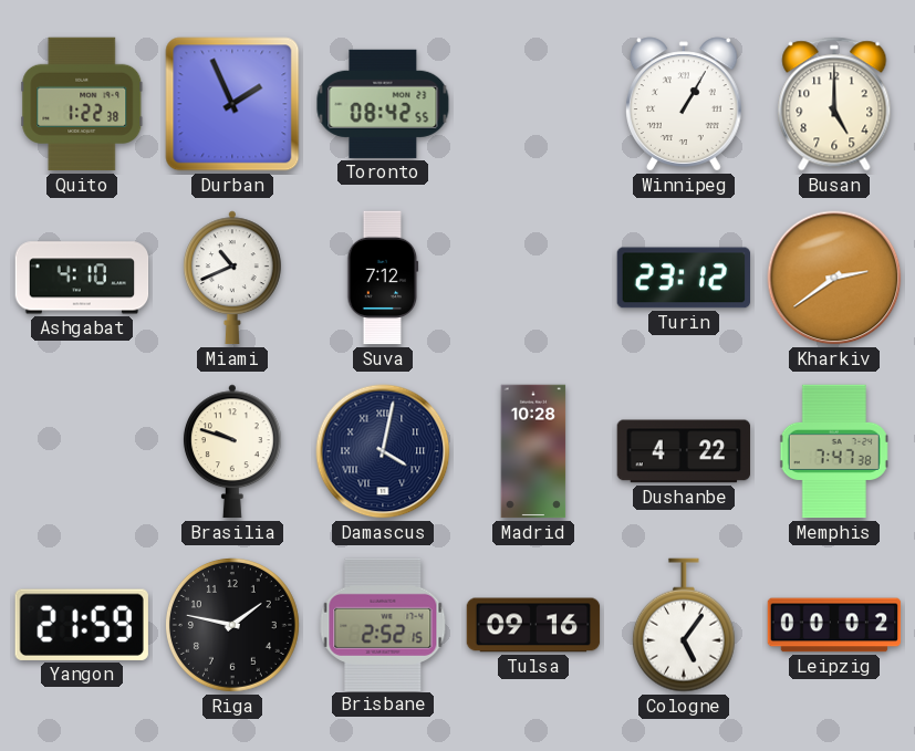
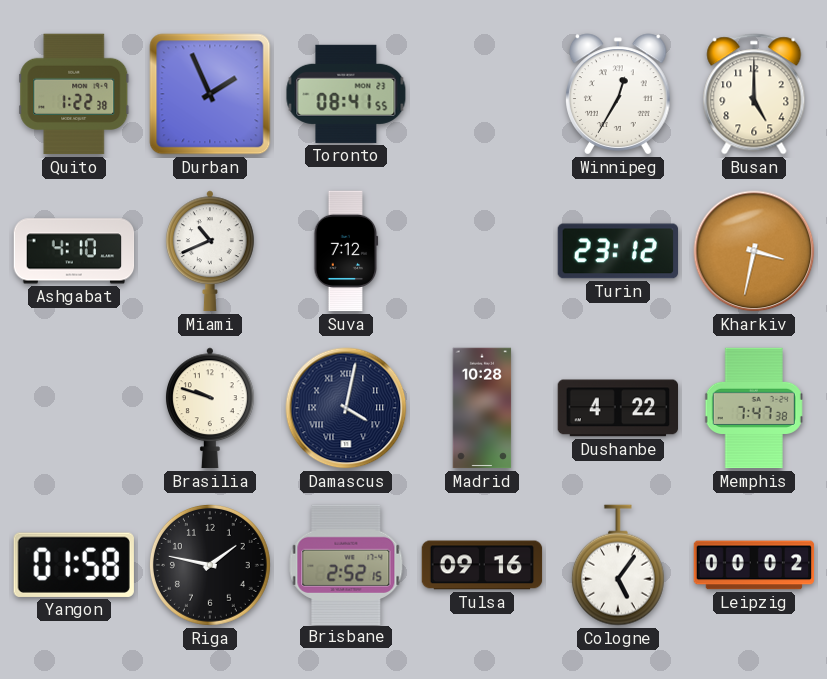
Toronto: 08:42 -> 08:41 (346, 94)
Winnipeg: 1:05 -> 12:35 (619, 94)
Kharkiv: 2:39 -> 3:32 (754, 251)
Yangon: 21:59 -> 01:58 (74, 565)
